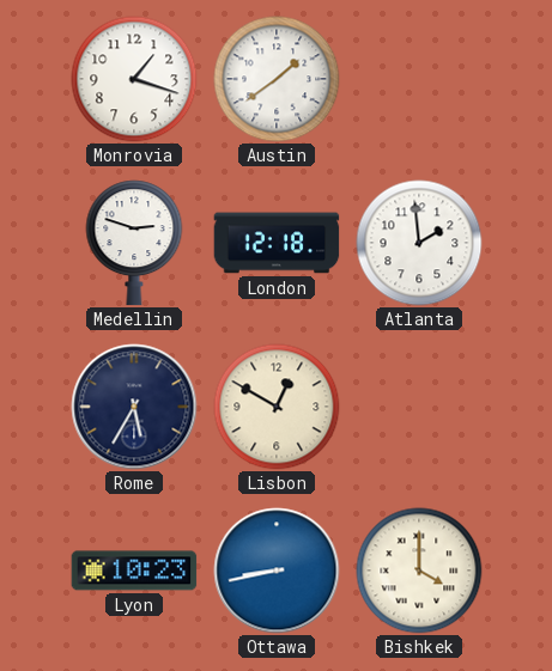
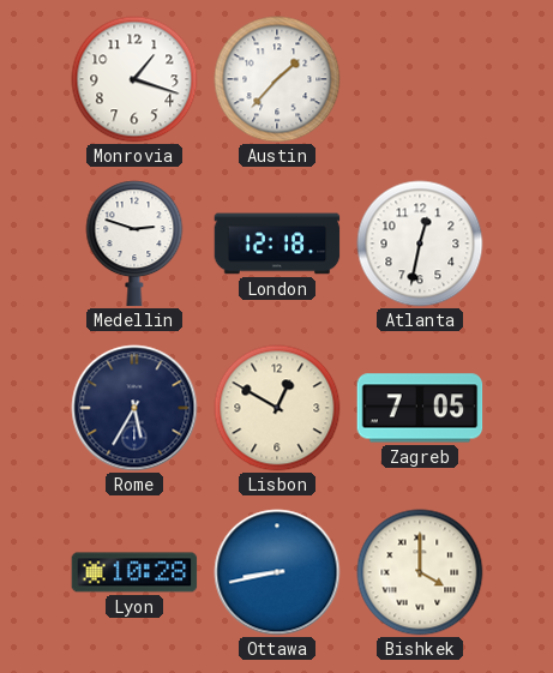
Austin: 1:39 -> 1:37 (277, 79)
Atlanta: 1:59 -> 12:32 (420, 244)
Zagreb: none -> 7:05 (420, 408)
Lyon: 10:23 -> 10:28 (134, 572)
